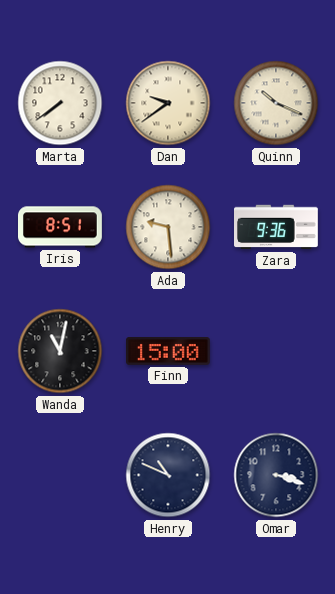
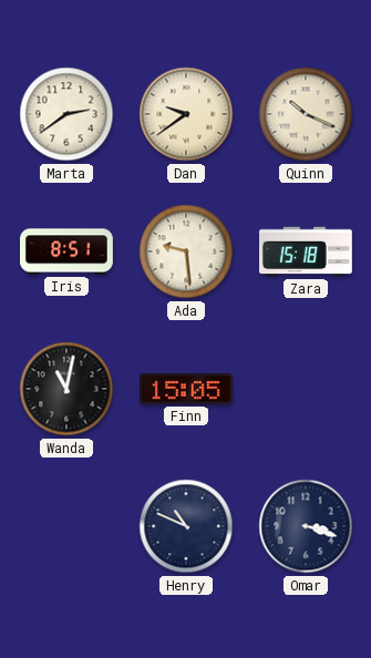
Marta: 7:39 -> 2:39 (66, 114)
Zara: 9:36 -> 15:18 (307, 251)
Finn: 15:00 -> 15:05 (187, 389)
